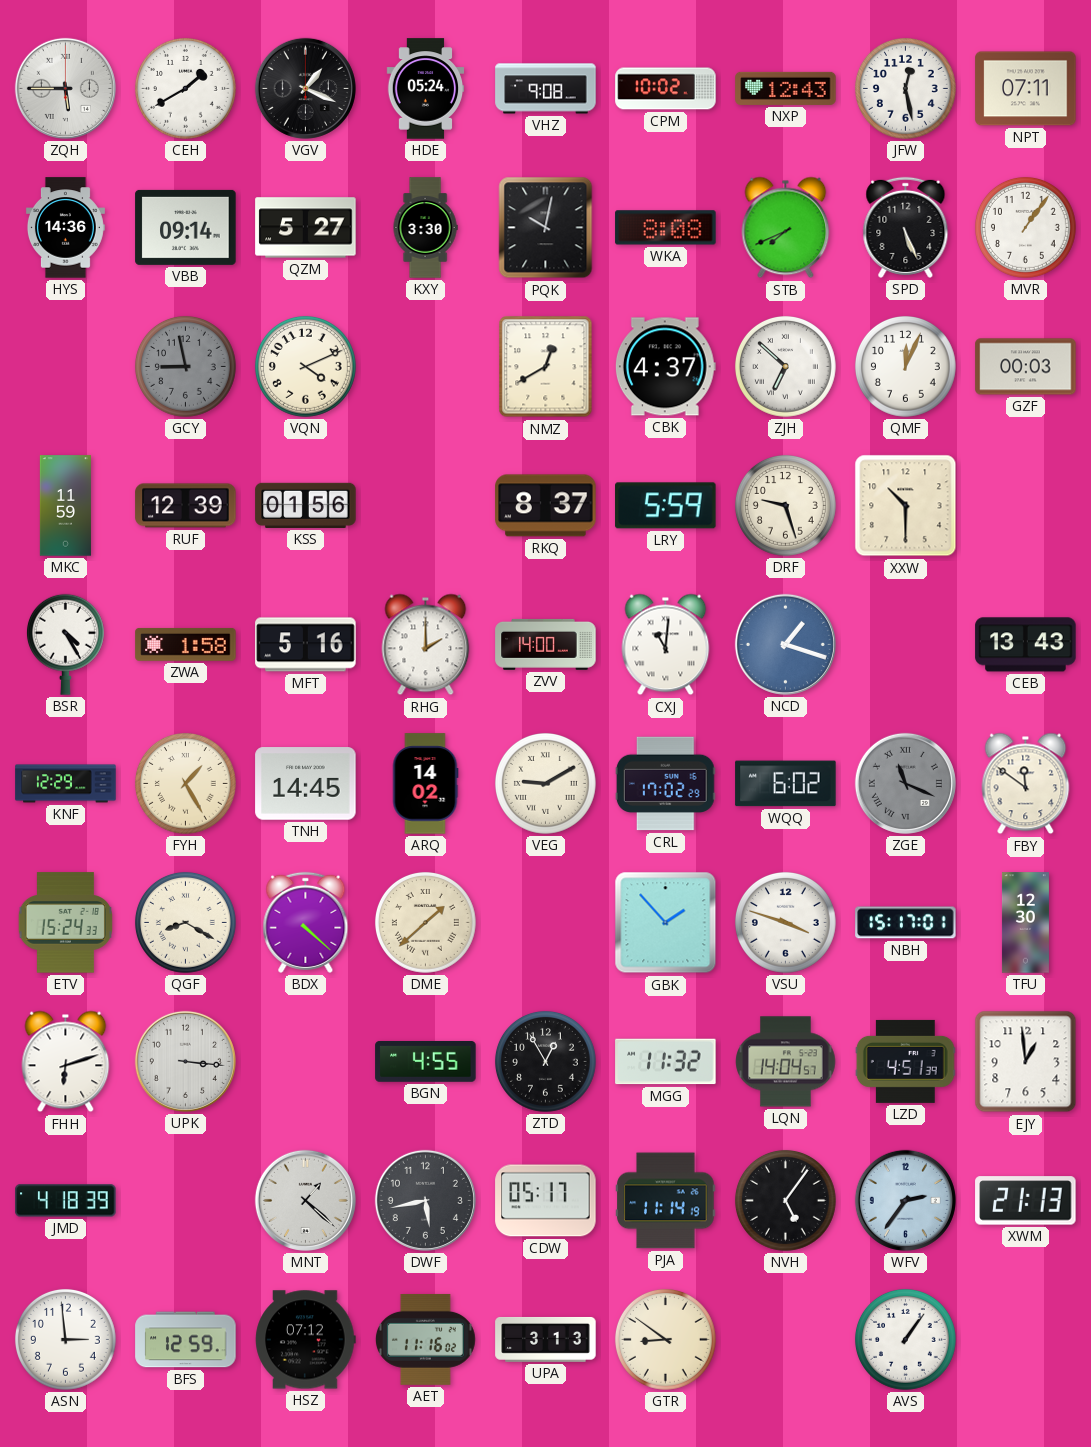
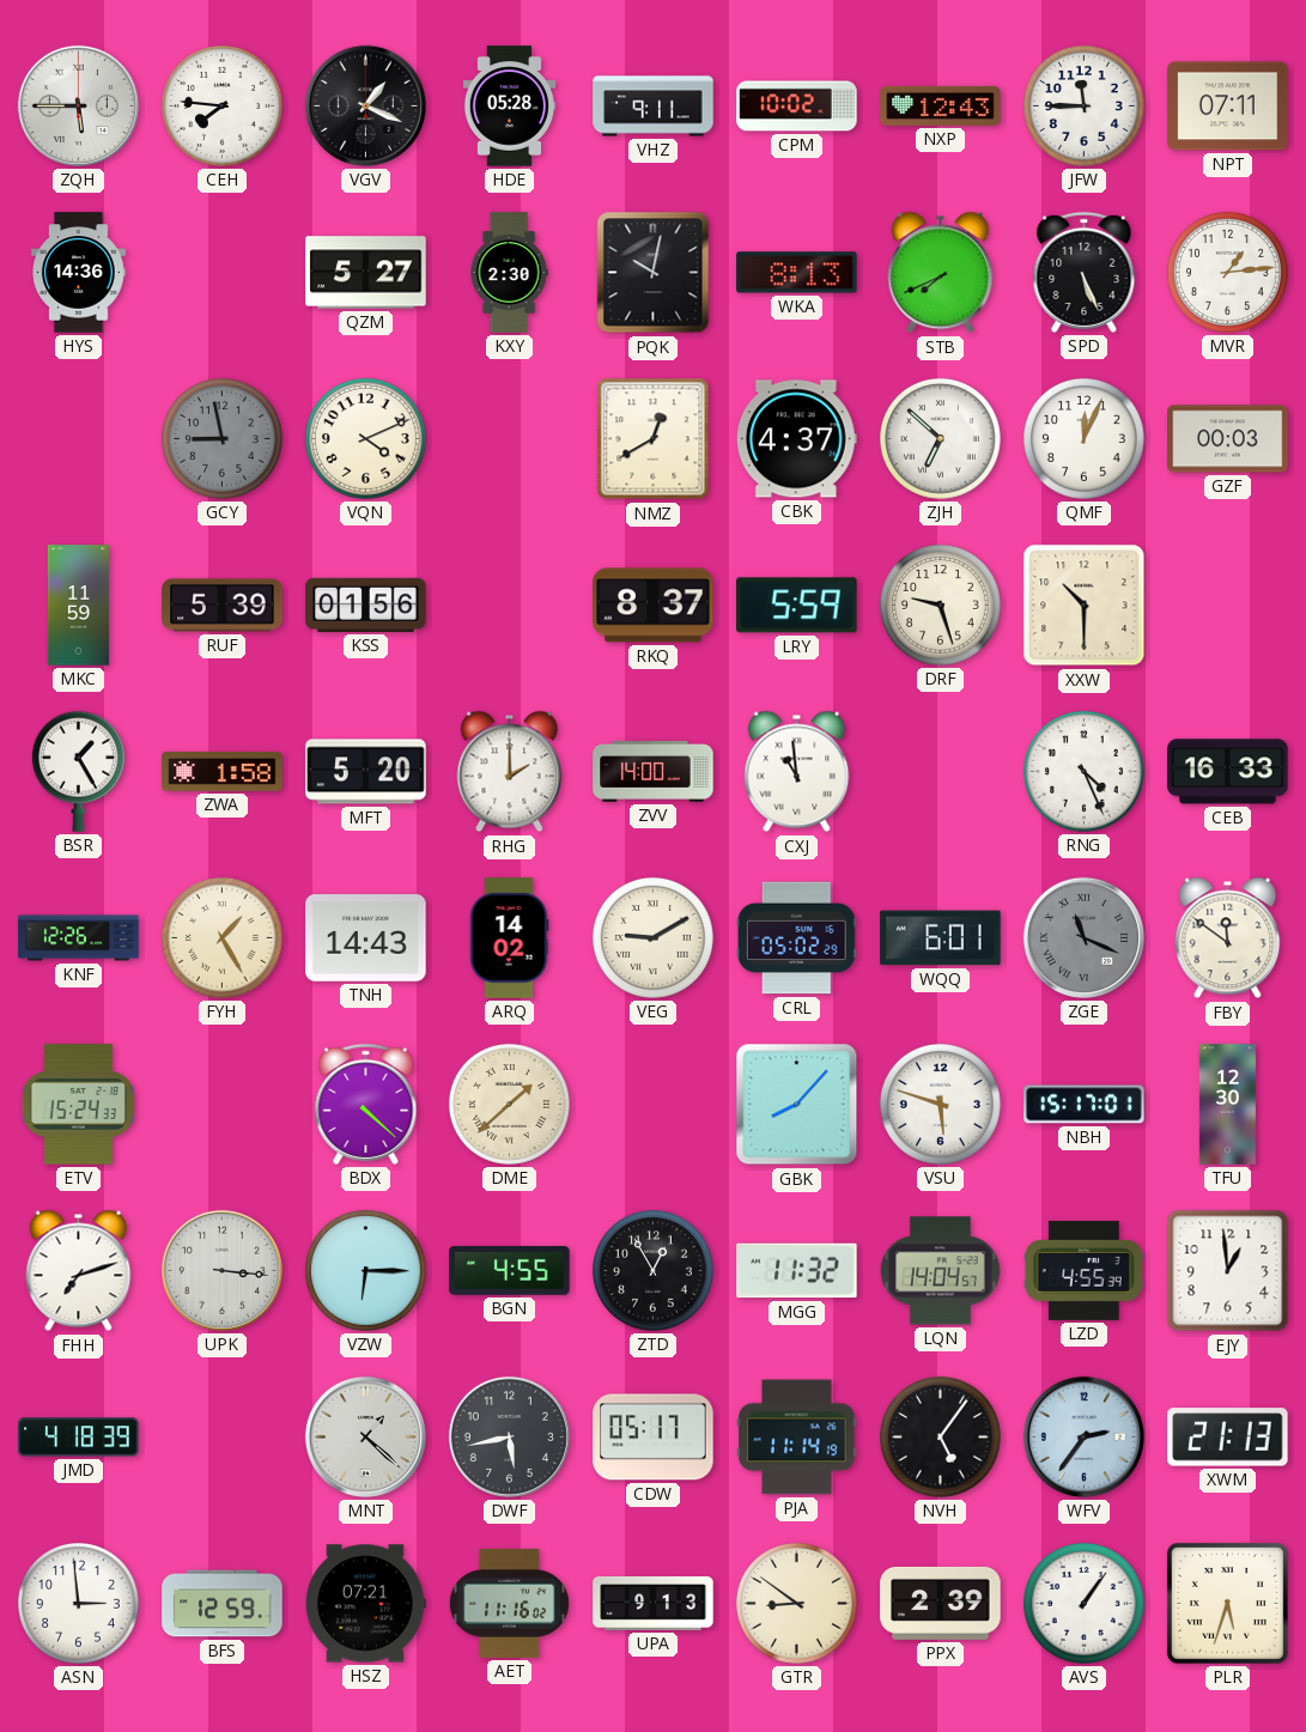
CEH: 1:40 -> 7:46 (221, 105)
HDE: 05:24 -> 05:28 (510, 107)
VHZ: 9:08 -> 9:11 (654, 107)
JFW: 12:28 -> 11:45 (1083, 105)
VBB: 09:14 -> none (186, 227)
KXY: 3:30 -> 2:30 (509, 273)
WKA: 8:08 -> 8:13 (797, 273)
MVR: 1:06 -> 1:14 (1227, 272)
RUF: 12:39 -> 5:39 (223, 606)
BSR: 4:25 -> 1:25 (78, 771)
MFT: 5:16 -> 5:20 (366, 772)
CXJ: 11:01 -> 10:59 (797, 772)
NCD: 1:18 -> none (785, 644)
RNG: none -> 4:26 (1083, 771)
CEB: 13:43 -> 16:33 (1228, 772)
KNF: 12:29 -> 12:26 (79, 938)
TNH: 14:45 -> 14:43 (366, 938)
CRL: 17:02 -> 05:02 (796, 938)
WQQ: 6:02 -> 6:01 (941, 938)
QGF: 8:20 -> none (185, 922)
GBK: 1:53 -> 8:07 (797, 1105)
VSU: 3:48 -> 5:48 (940, 1104)
FHH: 6:12 -> 7:12 (79, 1271)
VZW: none -> 6:15 (365, 1270)
LZD: 4:51 -> 4:55 (1083, 1270)
HSZ: 07:12 -> 07:21 (366, 1604)
UPA: 3:13 -> 9:13 (654, 1604)
PPX: none -> 2:39 (941, 1603)
PLR: none -> 5:33 (1227, 1603)
